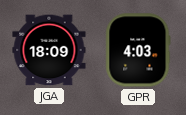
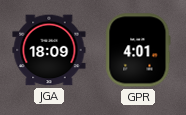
GPR: 4:03 -> 4:01 (138, 50)
